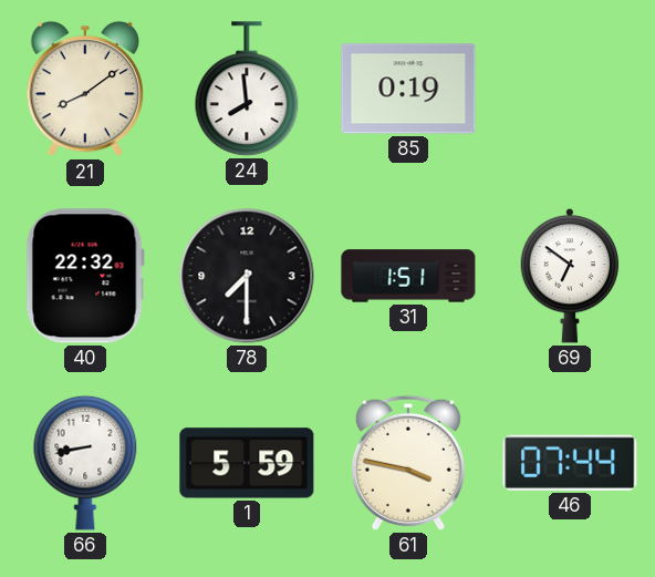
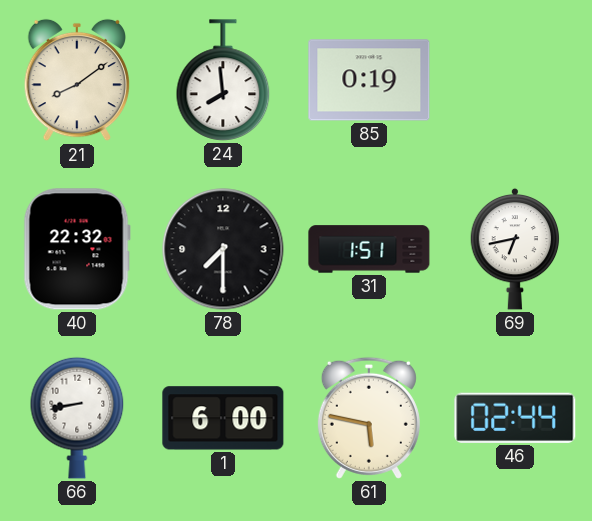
69: 6:51 -> 6:43 (515, 249)
1: 5:59 -> 6:00 (223, 418)
61: 3:47 -> 5:47 (369, 418)
46: 07:44 -> 02:44 (515, 418)
